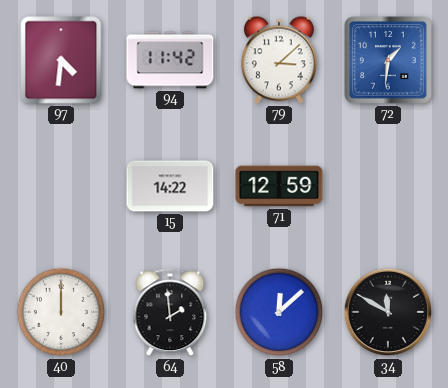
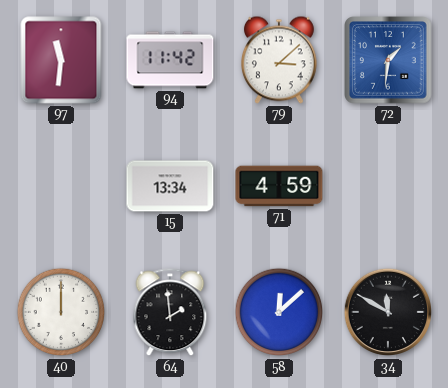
97: 4:31 -> 11:31 (61, 60)
15: 14:22 -> 13:34 (170, 186)
71: 12:59 -> 4:59 (279, 186)
